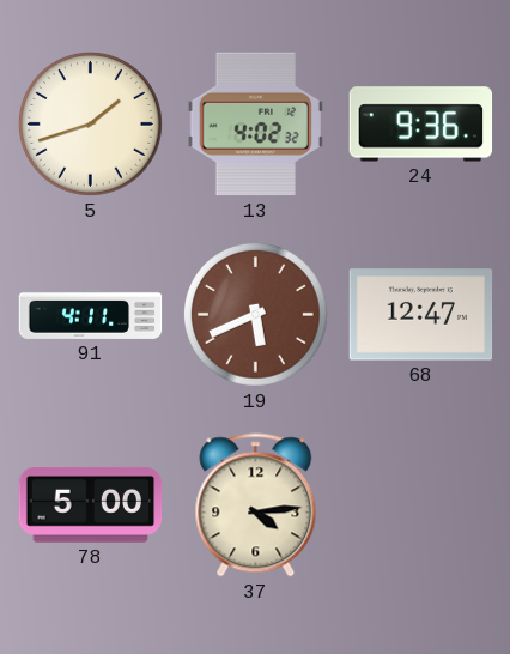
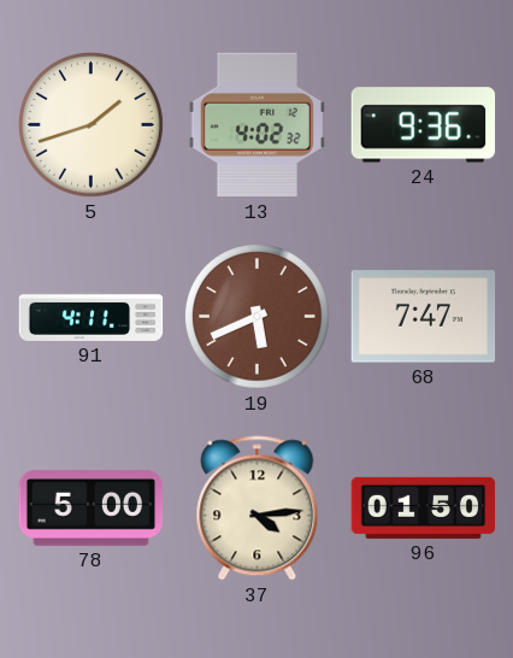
68: 12:47 -> 7:47 (424, 317)
96: none -> 01:50 (424, 507)
